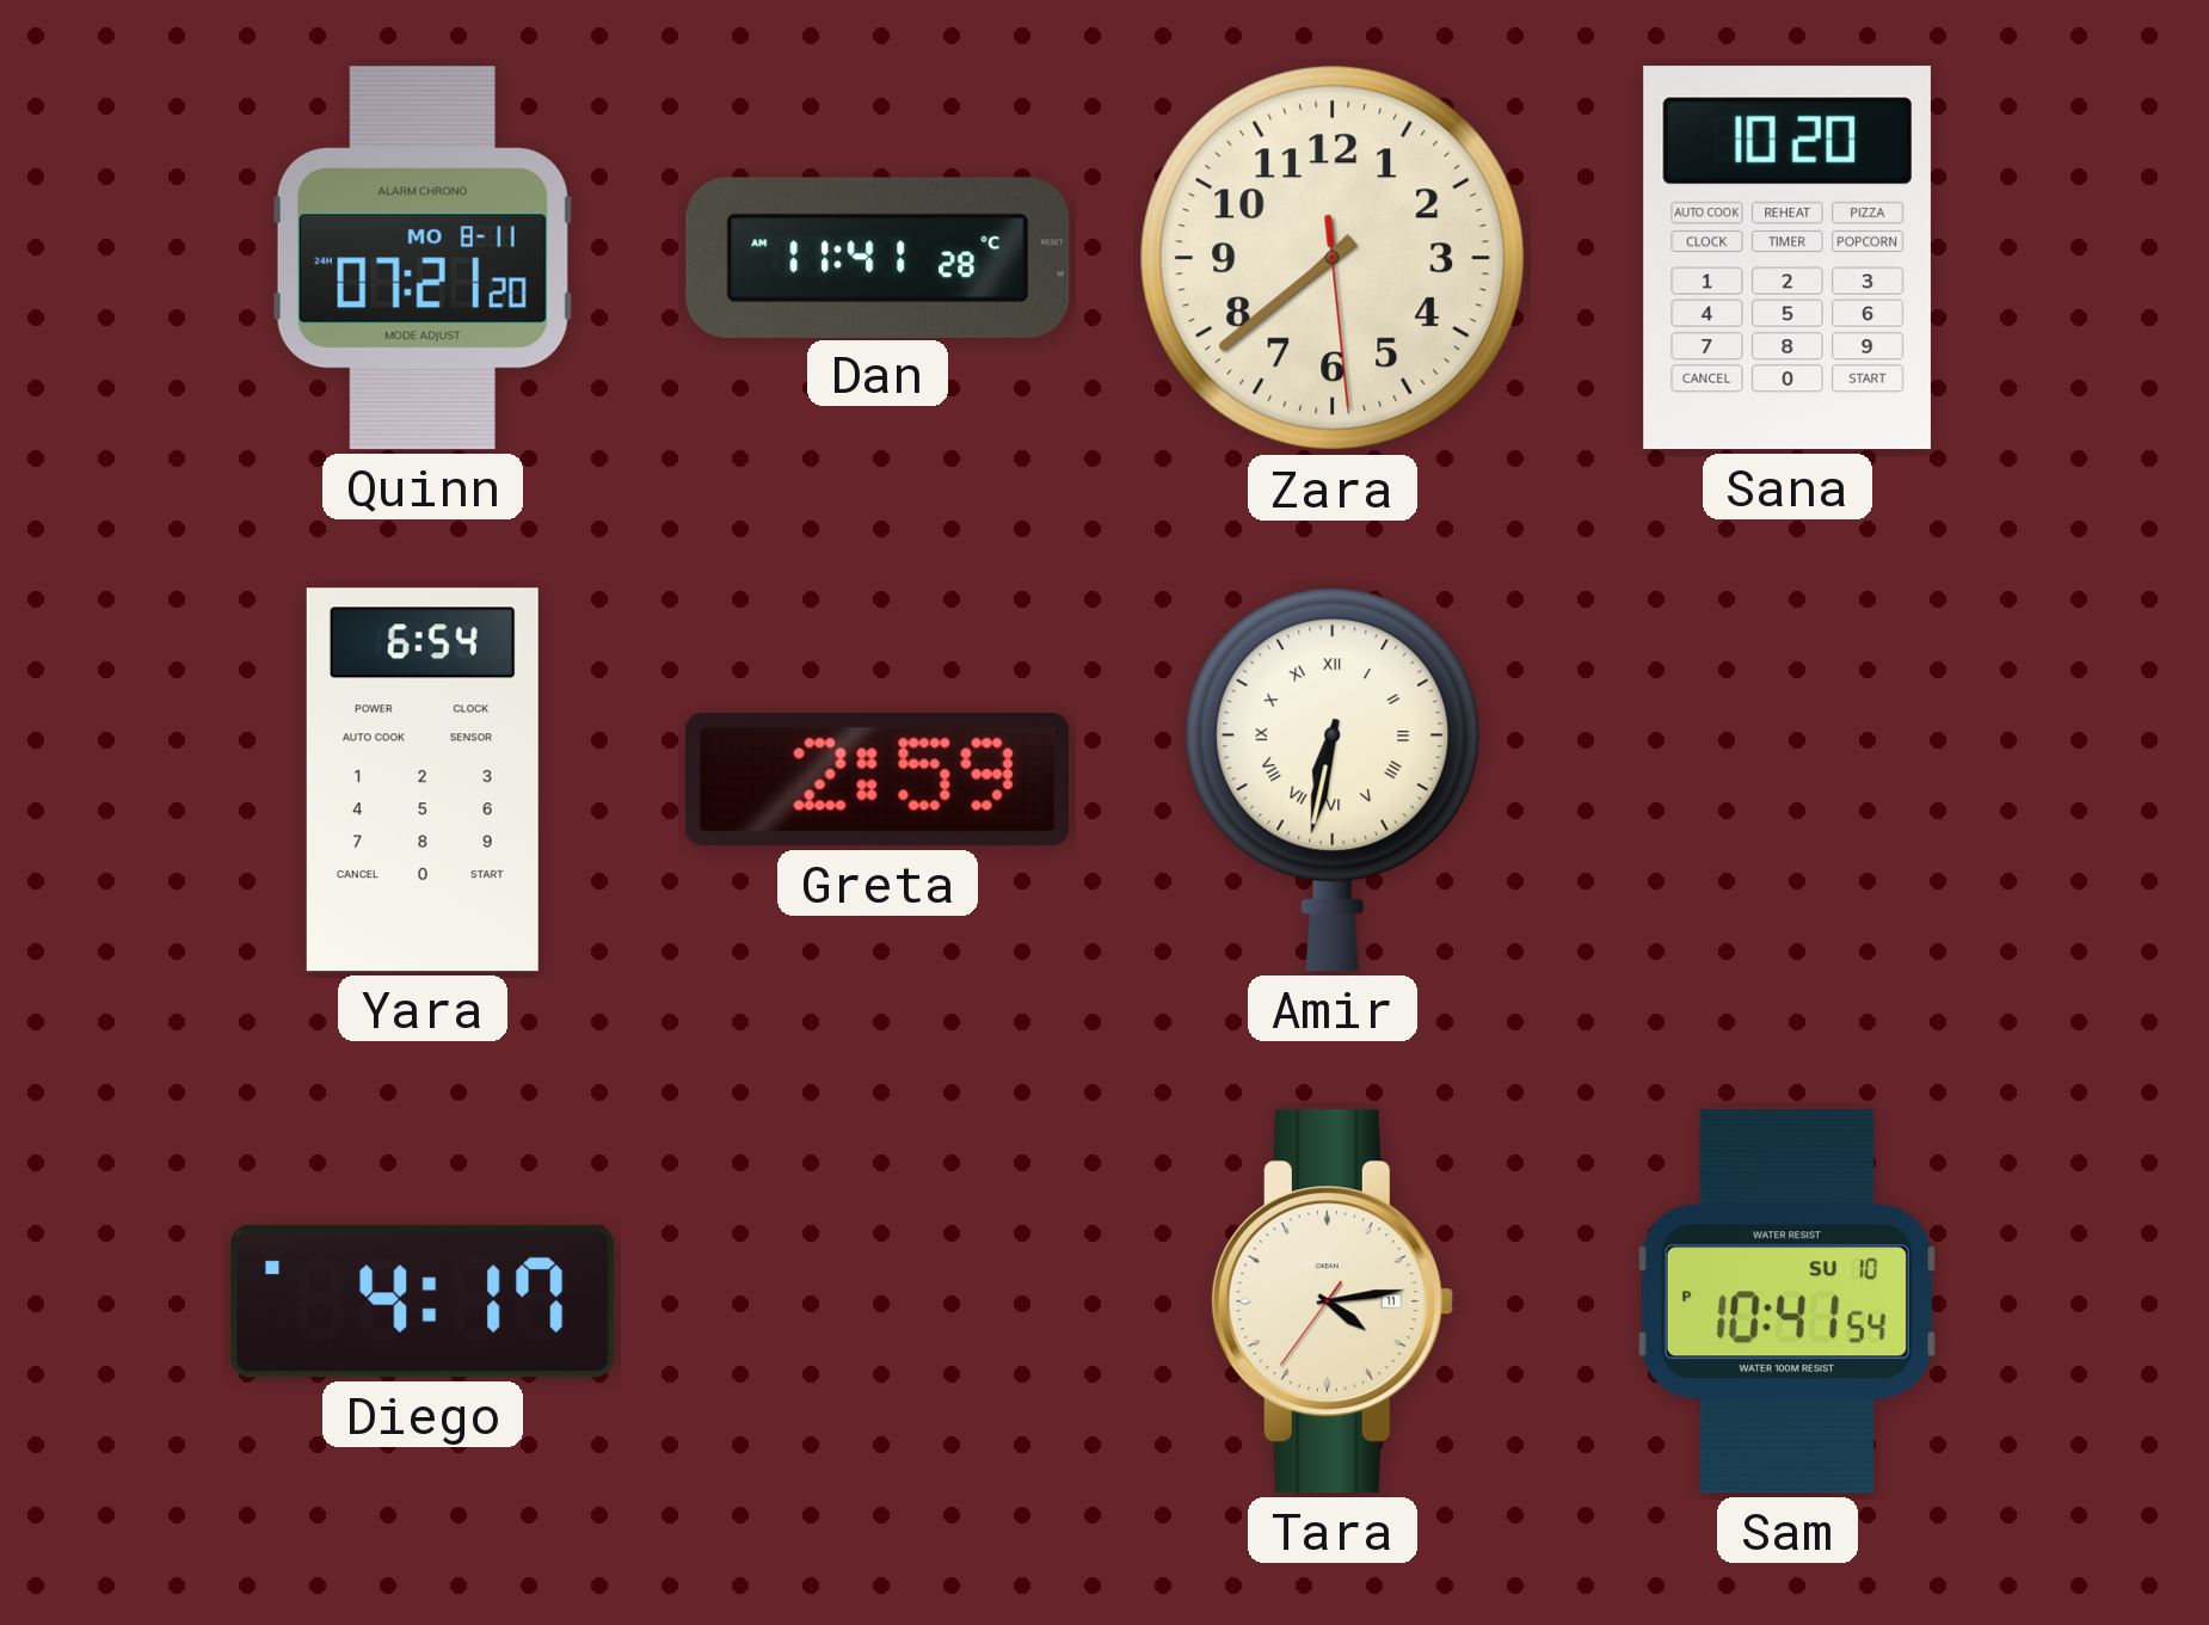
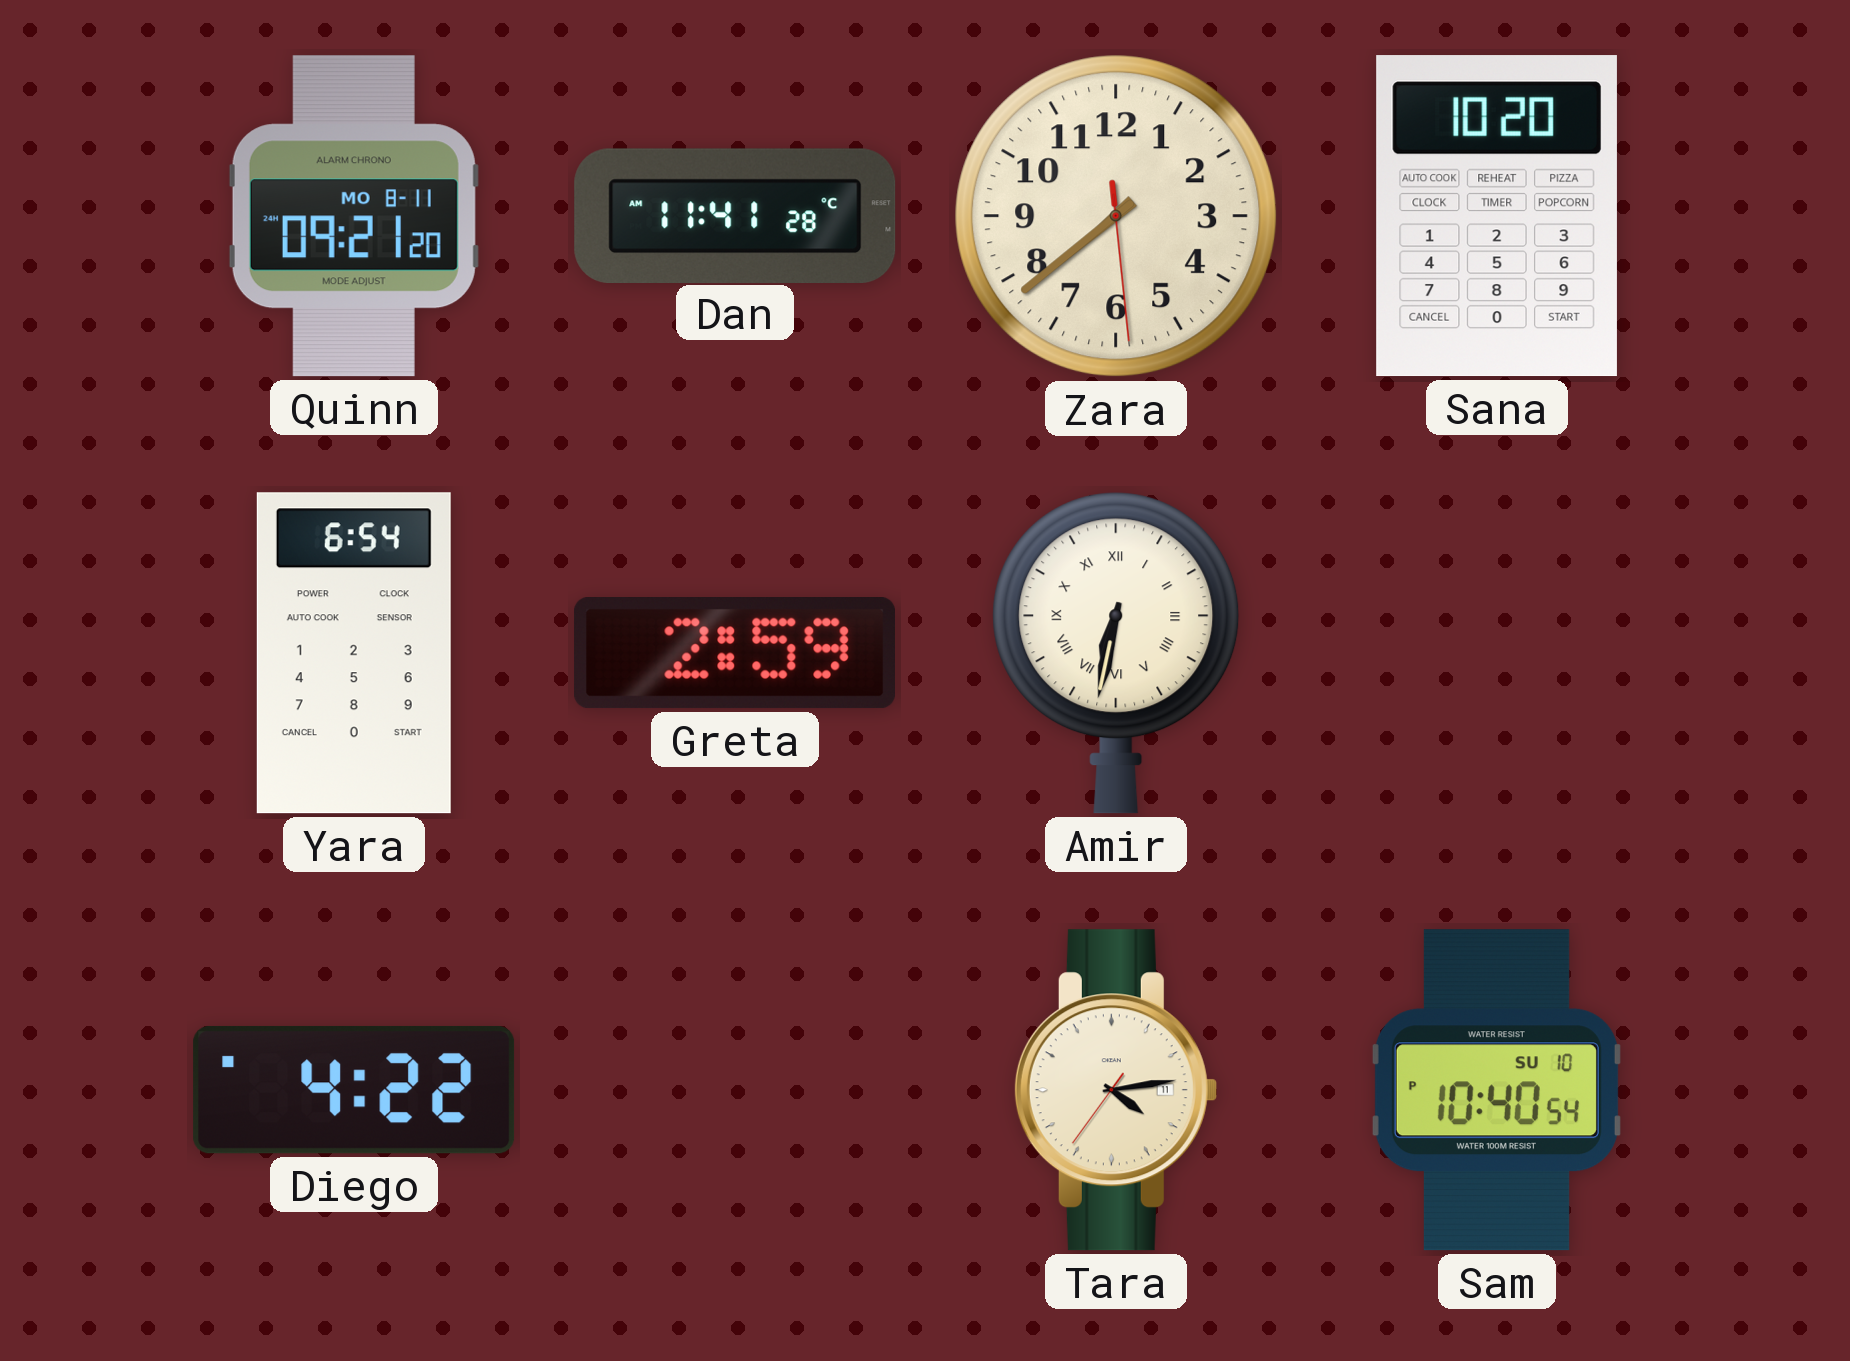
Quinn: 07:21 -> 09:21 (354, 216)
Diego: 4:17 -> 4:22 (354, 1090)
Sam: 10:41 -> 10:40 (1497, 1090)
